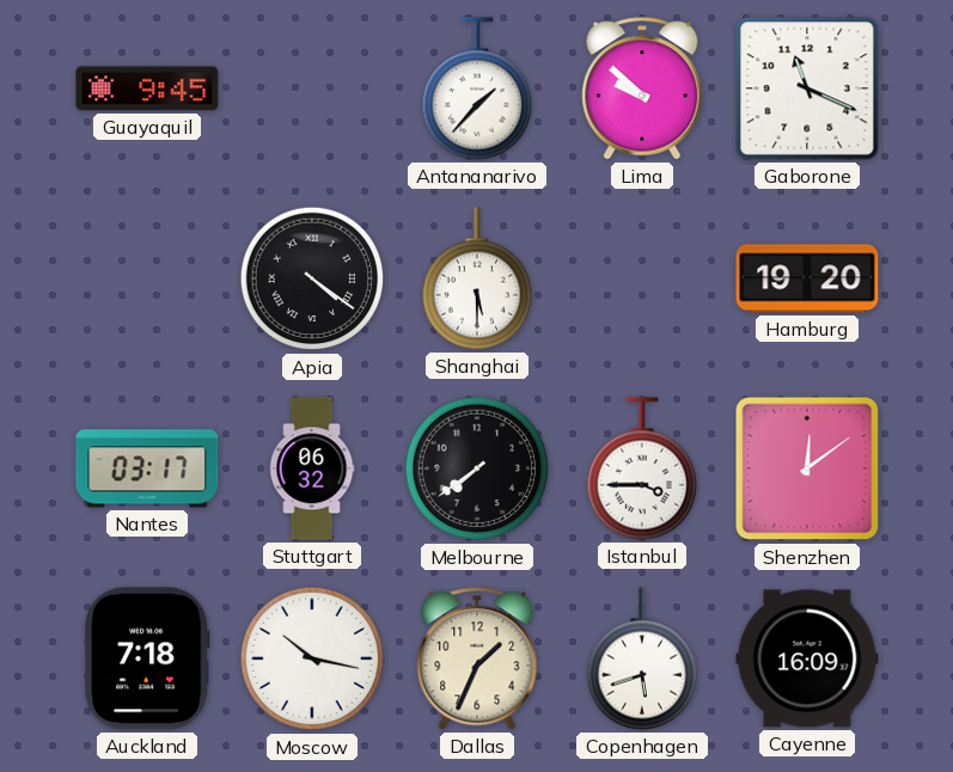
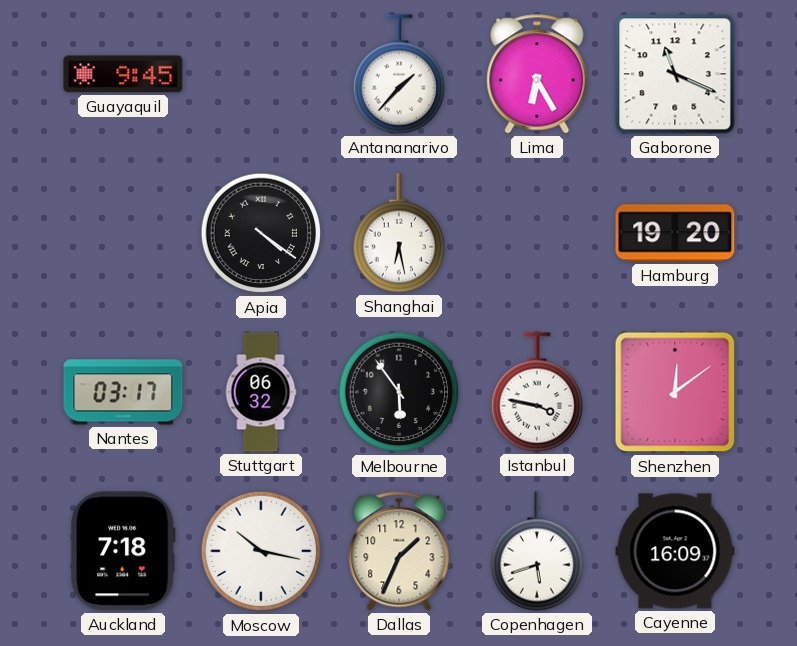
Lima: 9:52 -> 6:25 (537, 74)
Shanghai: 5:30 -> 6:28 (399, 233)
Melbourne: 7:39 -> 5:54 (399, 392)
Istanbul: 3:45 -> 3:47 (537, 392)
